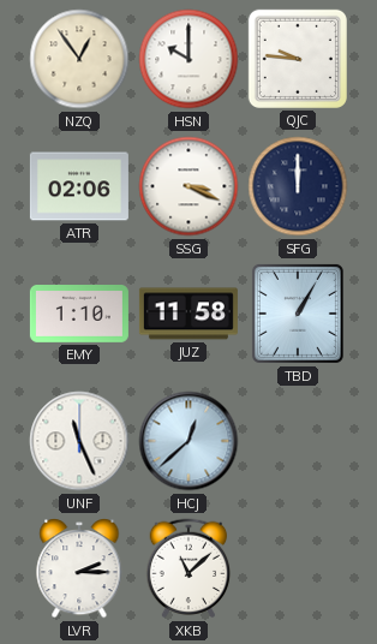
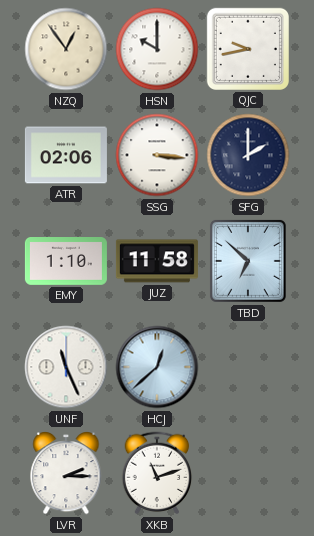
QJC: 9:46 -> 9:43 (248, 49)
SSG: 3:19 -> 3:16 (157, 155)
SFG: 12:00 -> 2:00 (248, 155)
TBD: 1:05 -> 6:52 (248, 261)
XKB: 11:08 -> 11:12 (157, 473)
